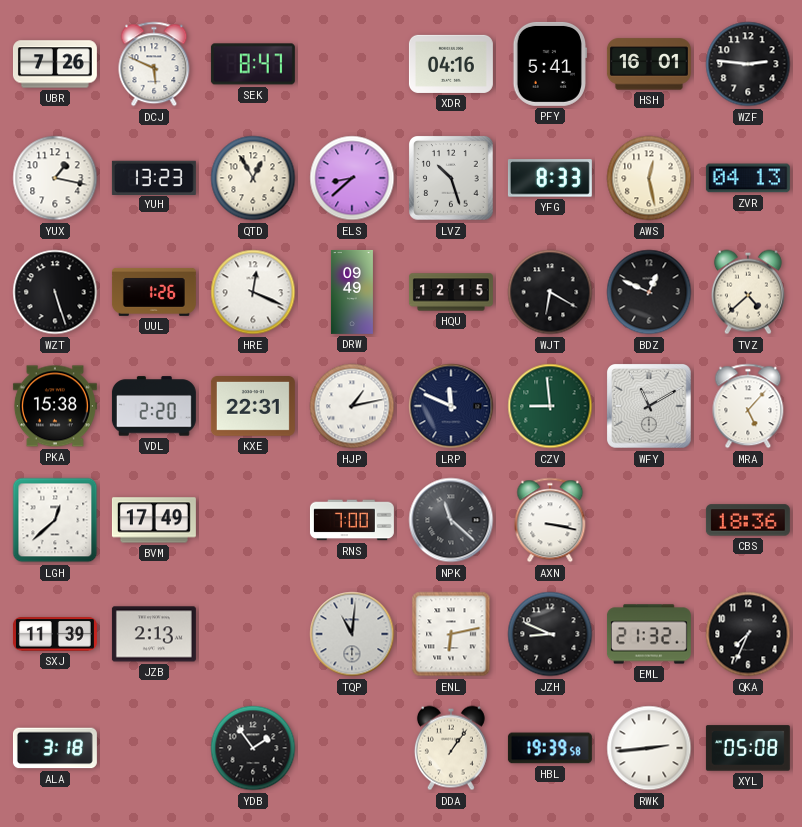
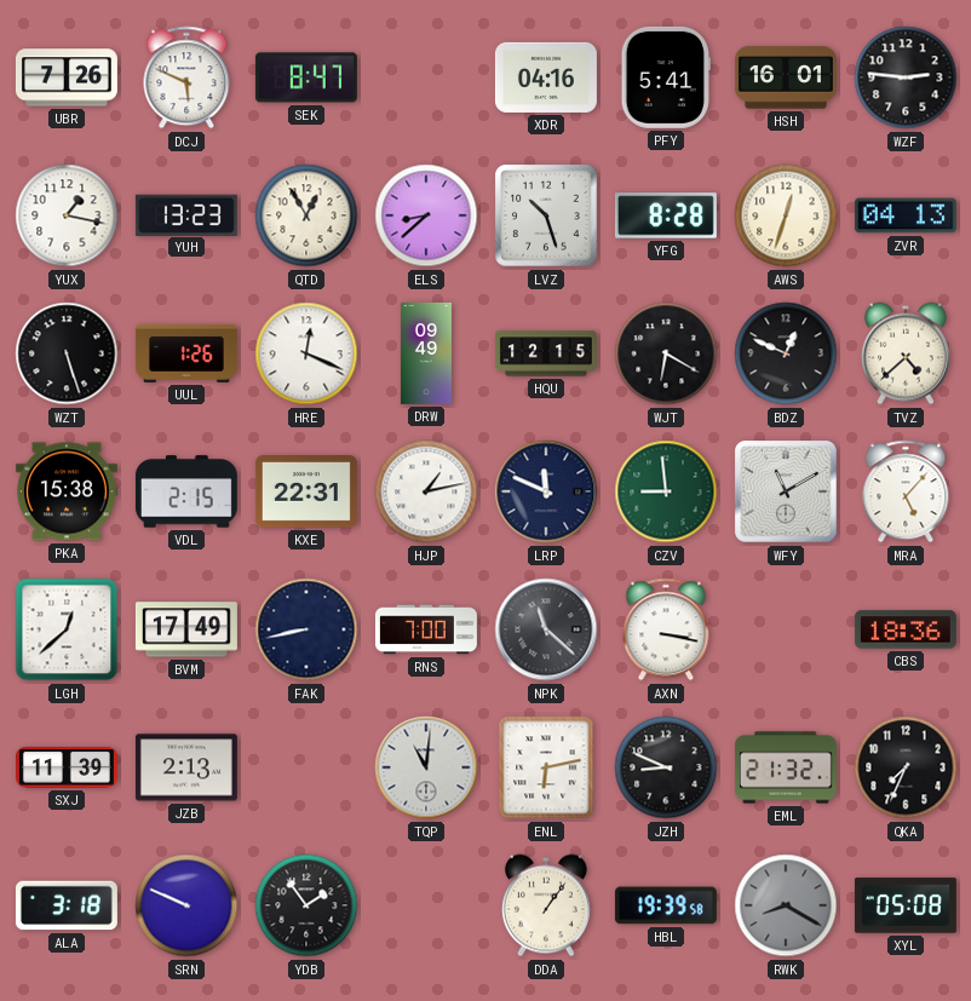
YFG: 8:33 -> 8:28 (666, 215)
AWS: 12:28 -> 12:33 (786, 215)
VDL: 2:20 -> 2:15 (186, 491)
FAK: none -> 8:43 (306, 629)
SRN: none -> 9:49 (186, 905)
RWK: 2:44 -> 8:20 (786, 905)
RWK dial: white -> grey (786, 905)
